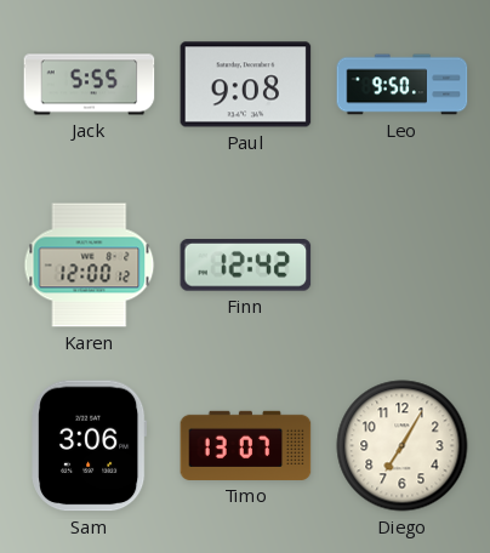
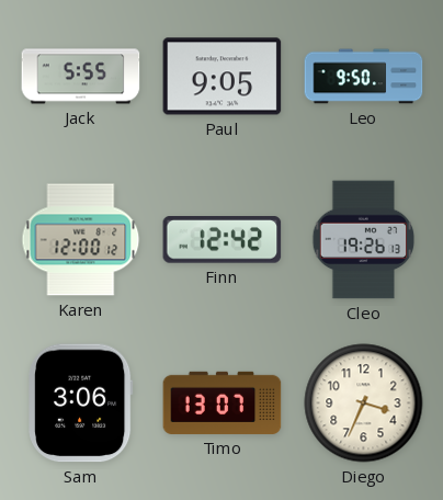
Paul: 9:08 -> 9:05 (223, 77)
Cleo: none -> 19:26 (364, 240)
Diego: 7:05 -> 3:34 (364, 404)
